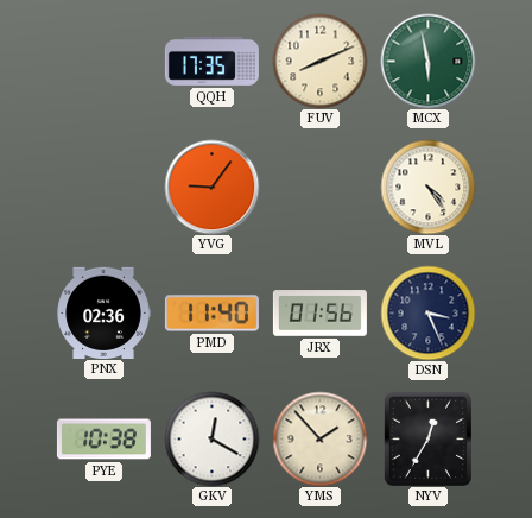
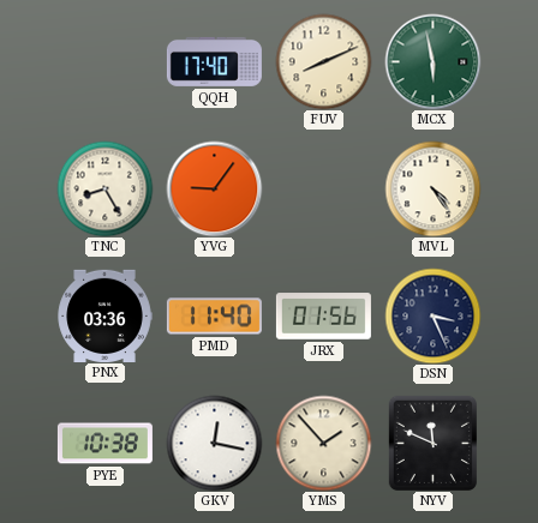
QQH: 17:35 -> 17:40 (214, 61)
TNC: none -> 8:25 (104, 188)
PNX: 02:36 -> 03:36 (104, 315)
GKV: 12:20 -> 12:17 (214, 443)
NYV: 12:35 -> 11:49 (432, 443)
